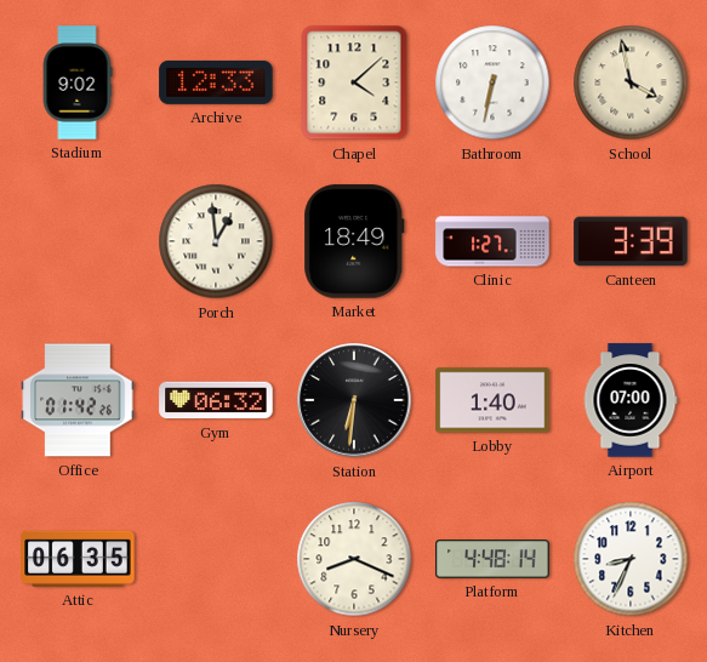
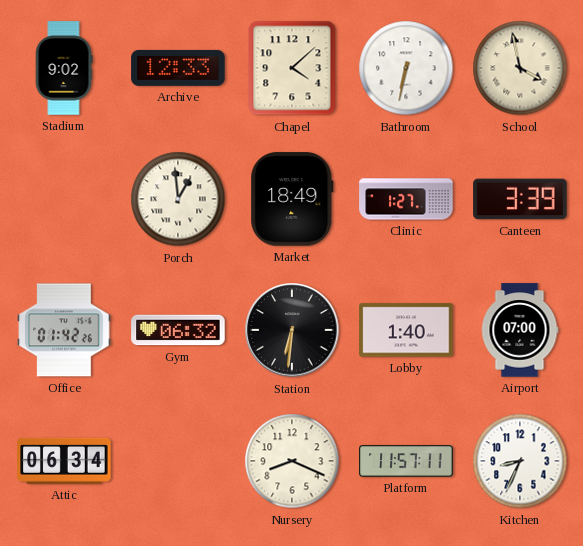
Attic: 06:35 -> 06:34 (64, 461)
Platform: 4:48 -> 11:57 (406, 461)
